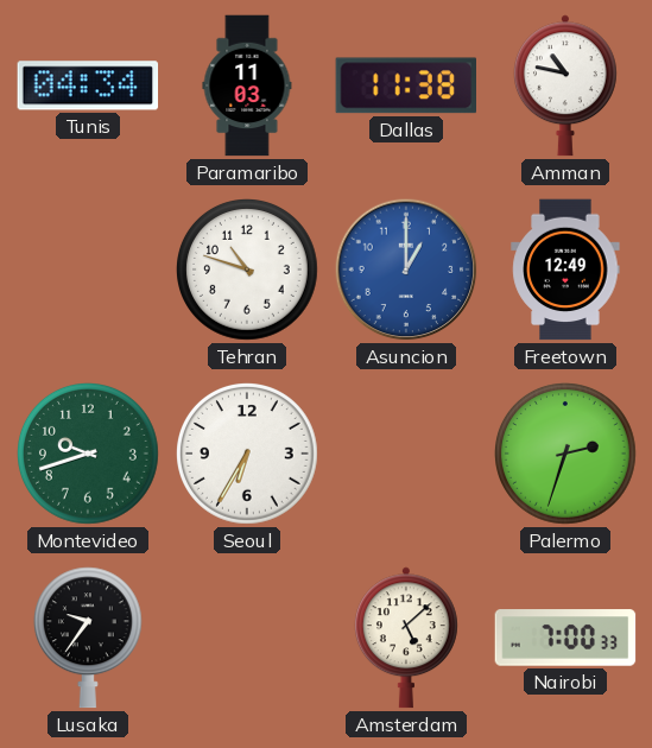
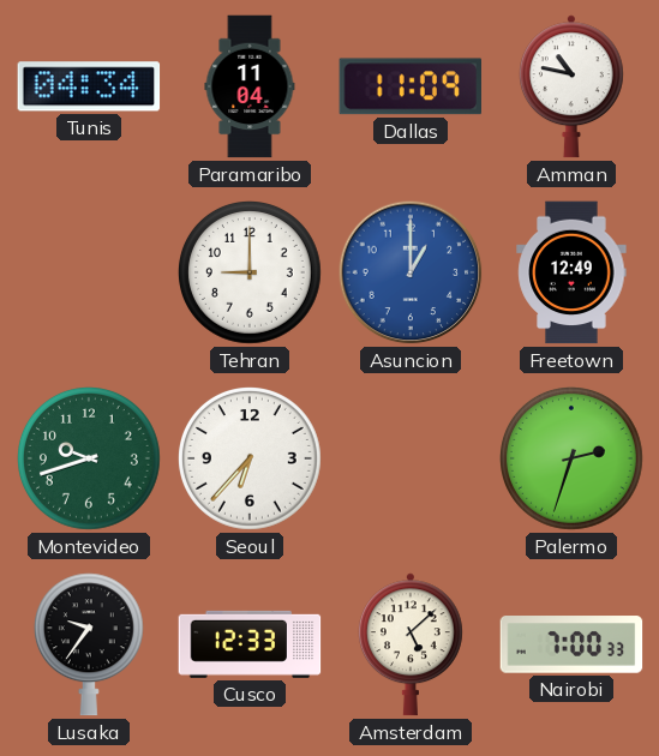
Paramaribo: 11:03 -> 11:04 (250, 86)
Dallas: 11:38 -> 11:09 (409, 86)
Tehran: 10:48 -> 9:00 (251, 274)
Seoul: 6:35 -> 6:37 (251, 460)
Cusco: none -> 12:33 (250, 644)
